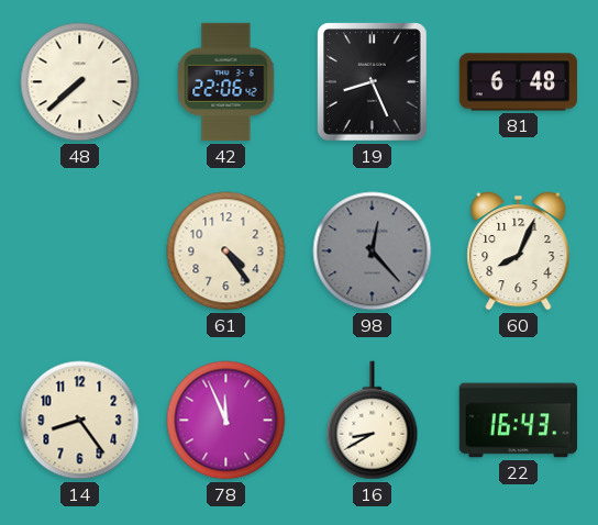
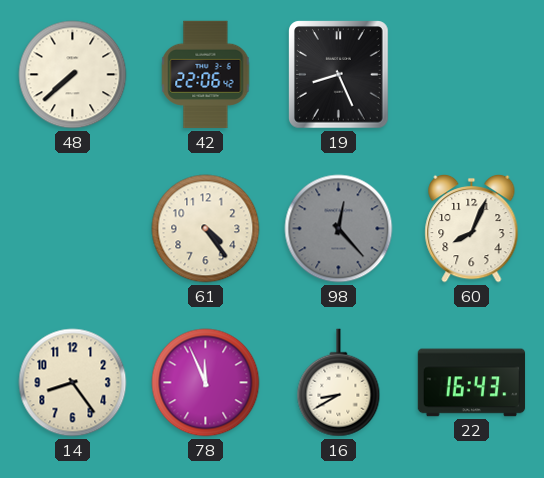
81: 6:48 -> none (519, 82)
